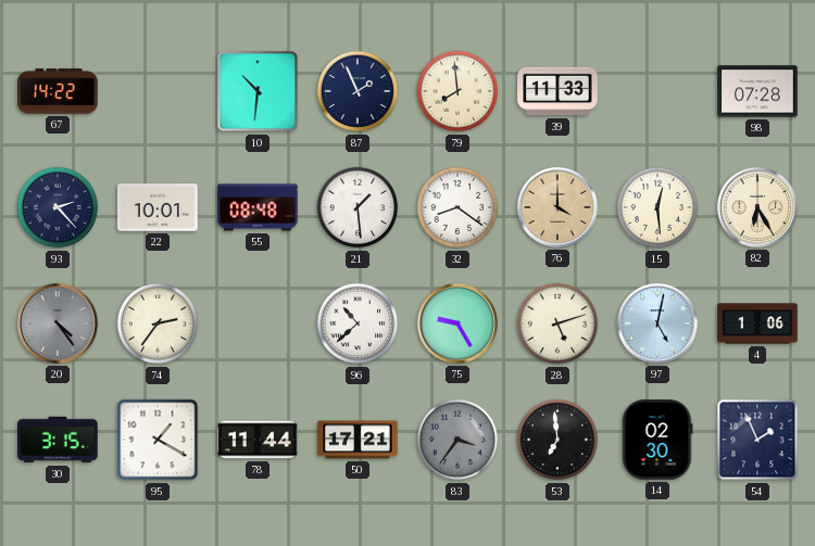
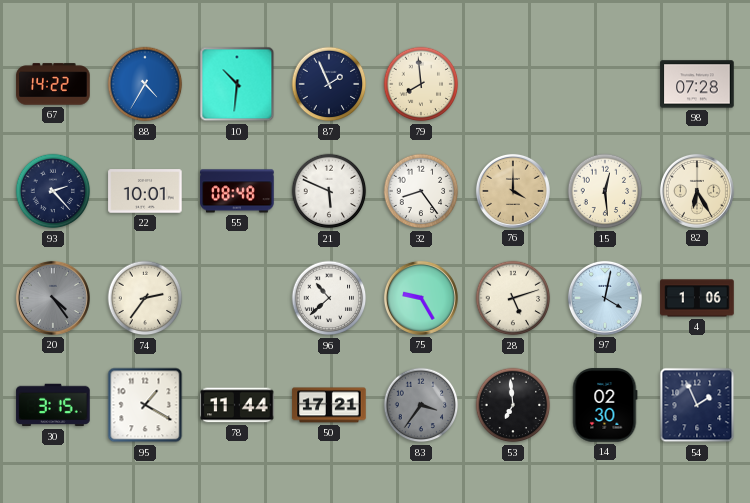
88: none -> 4:35 (145, 84)
39: 11:33 -> none (557, 91)
21: 1:29 -> 5:49 (329, 191)
32: 8:21 -> 8:24 (421, 191)
97: 5:02 -> 4:02 (605, 298)
